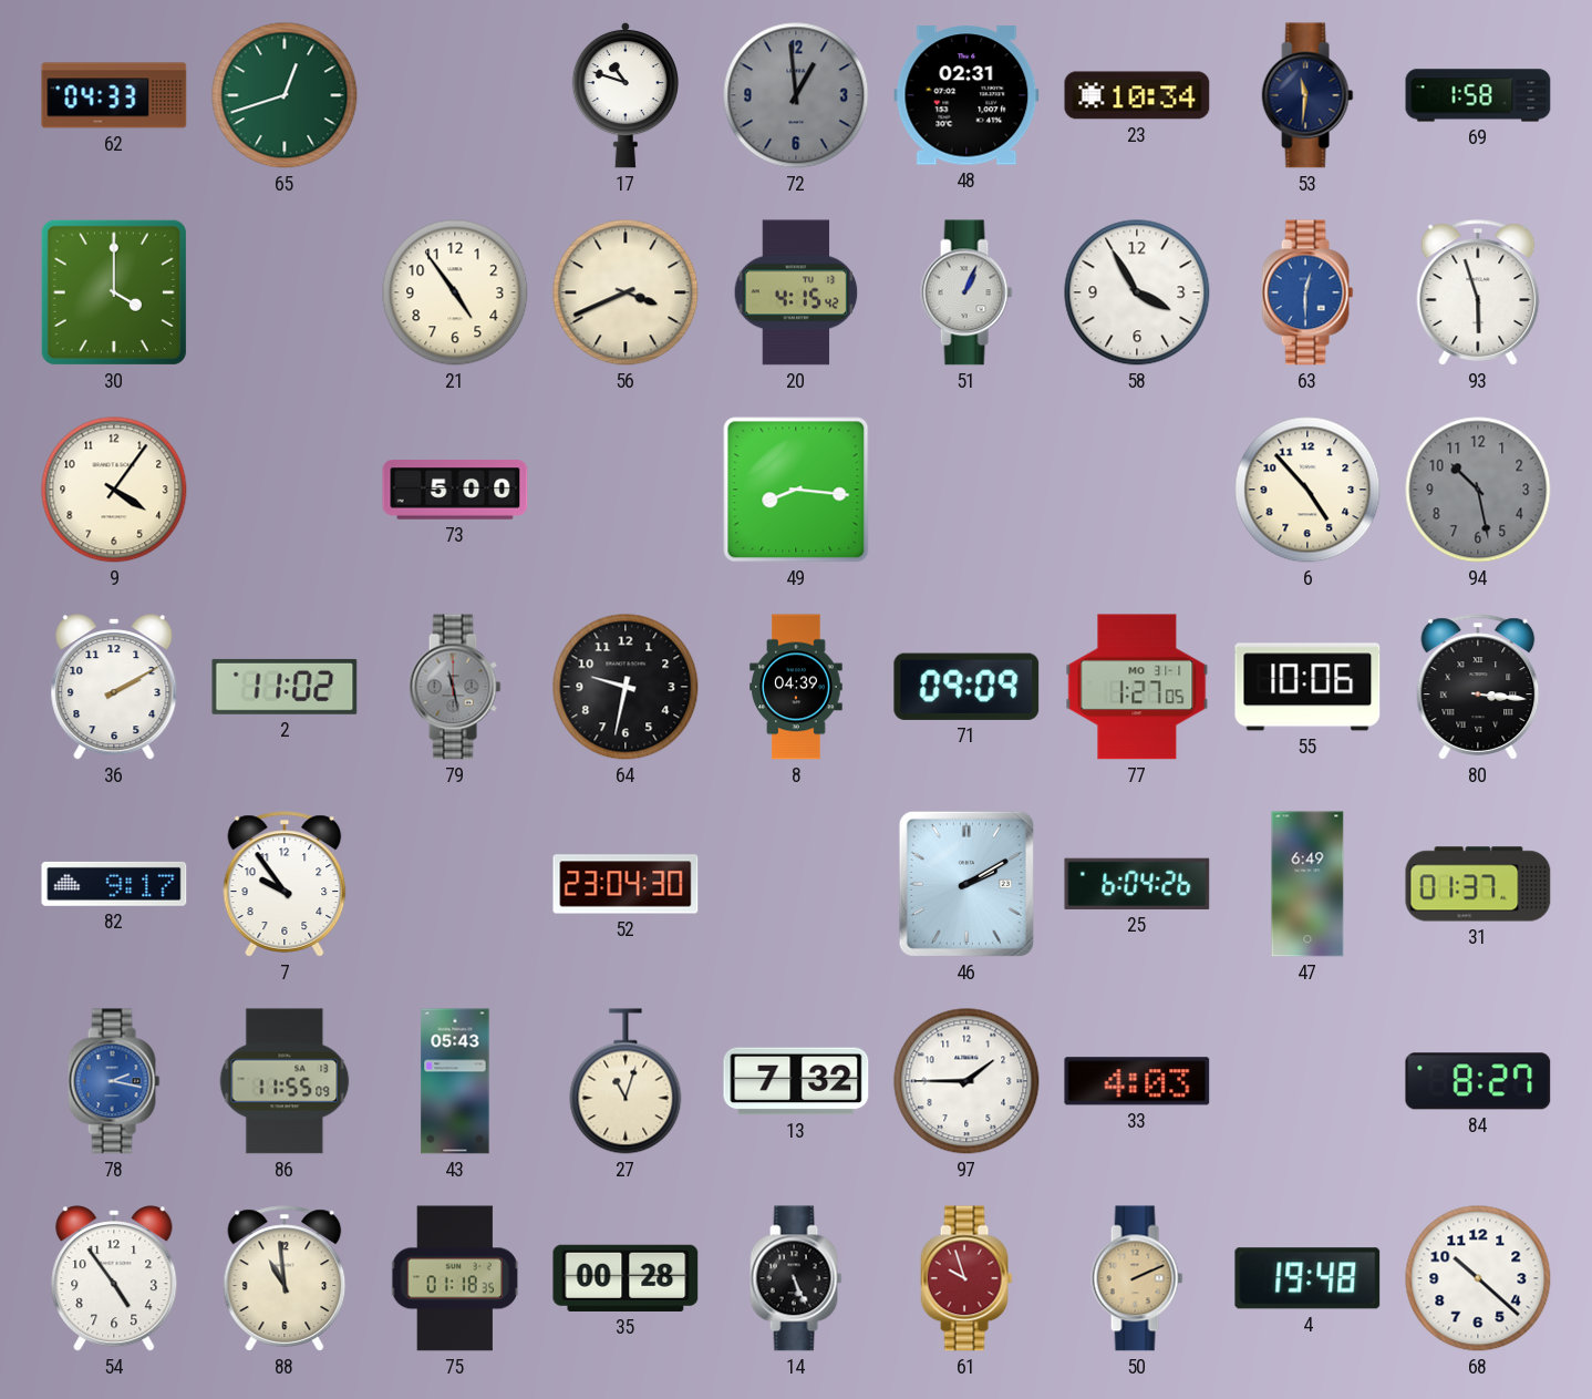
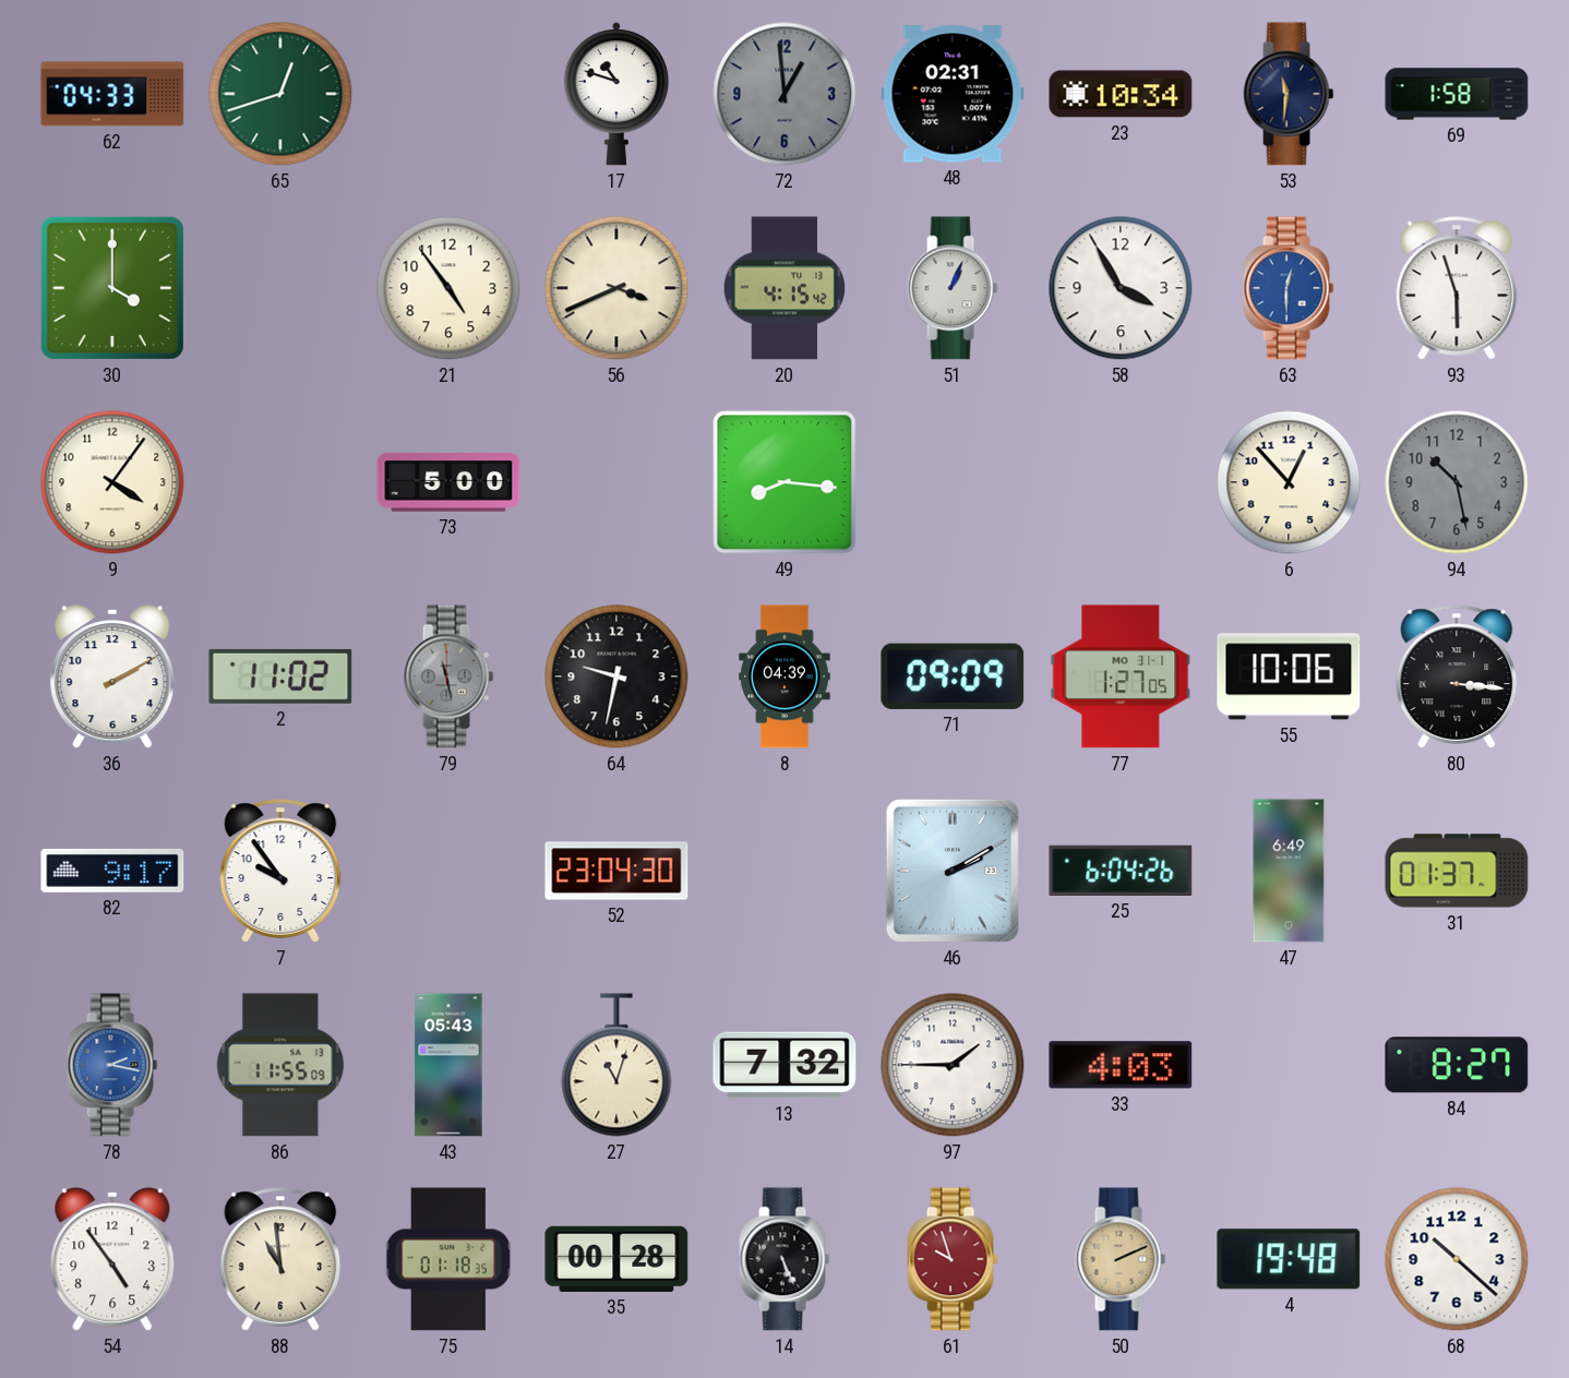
6: 4:53 -> 12:53 (1289, 482)
